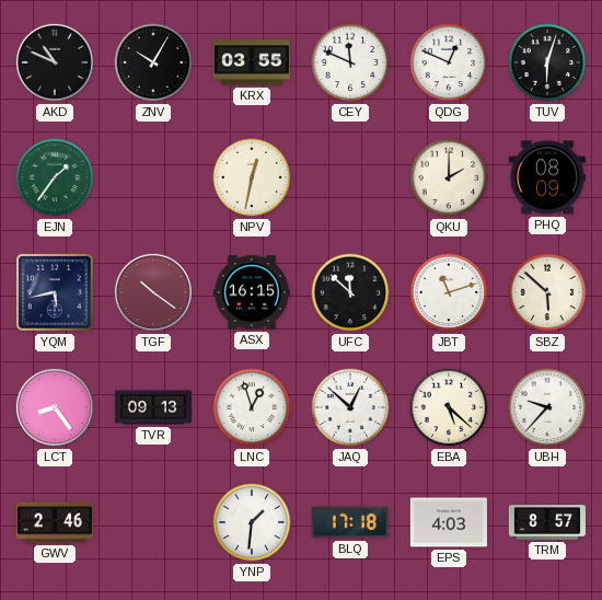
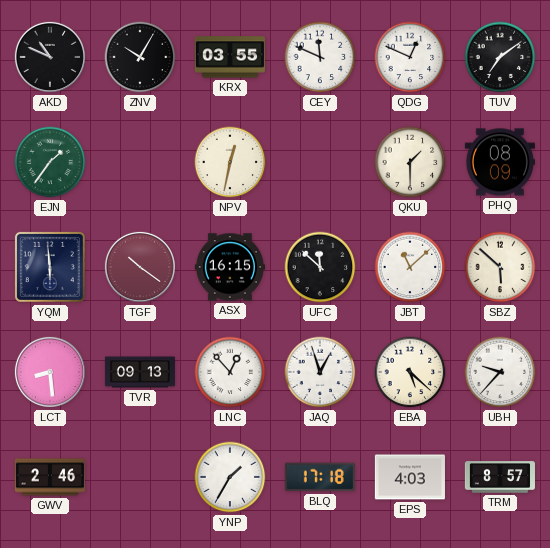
TUV: 6:03 -> 7:09 (500, 57)
QKU: 2:00 -> 1:30 (410, 162)
YQM: 5:43 -> 5:59 (50, 267)
JBT: 11:12 -> 11:08 (410, 267)
LCT: 8:24 -> 8:29 (50, 372)
LNC: 12:57 -> 12:53 (230, 372)
JAQ: 12:52 -> 12:57 (320, 372)
YNP: 1:31 -> 1:35 (230, 477)
